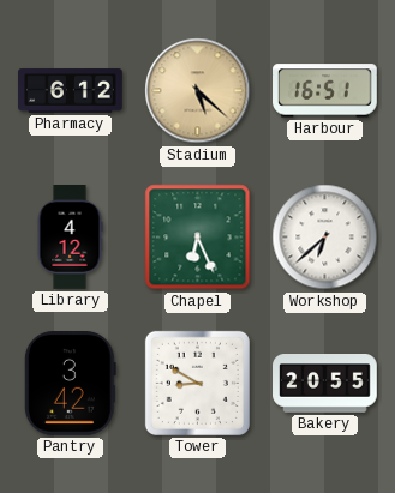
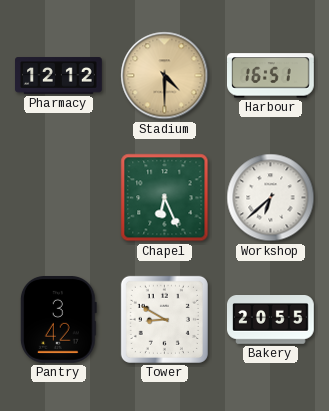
Pharmacy: 6:12 -> 12:12 (59, 76)
Stadium: 5:22 -> 4:30 (165, 76)
Library: 4:12 -> none (70, 238)
